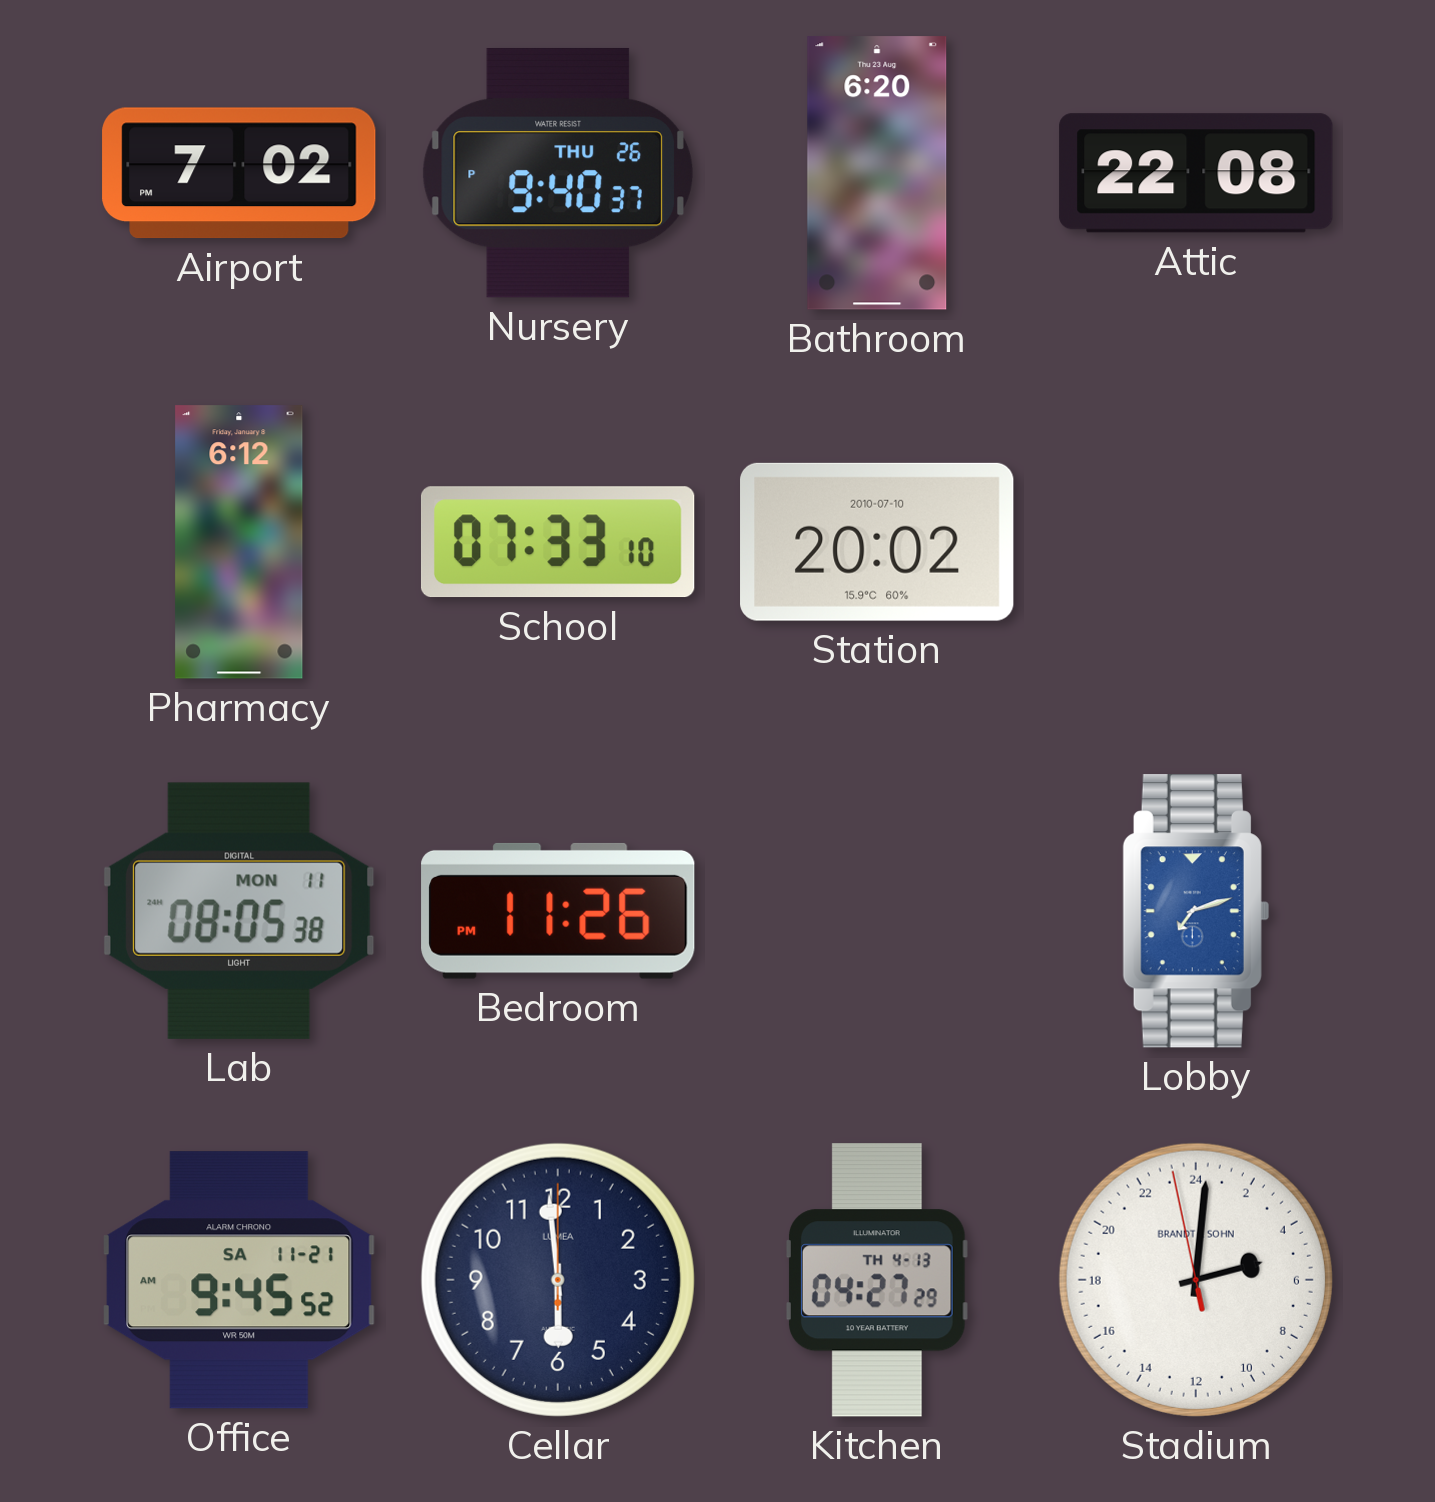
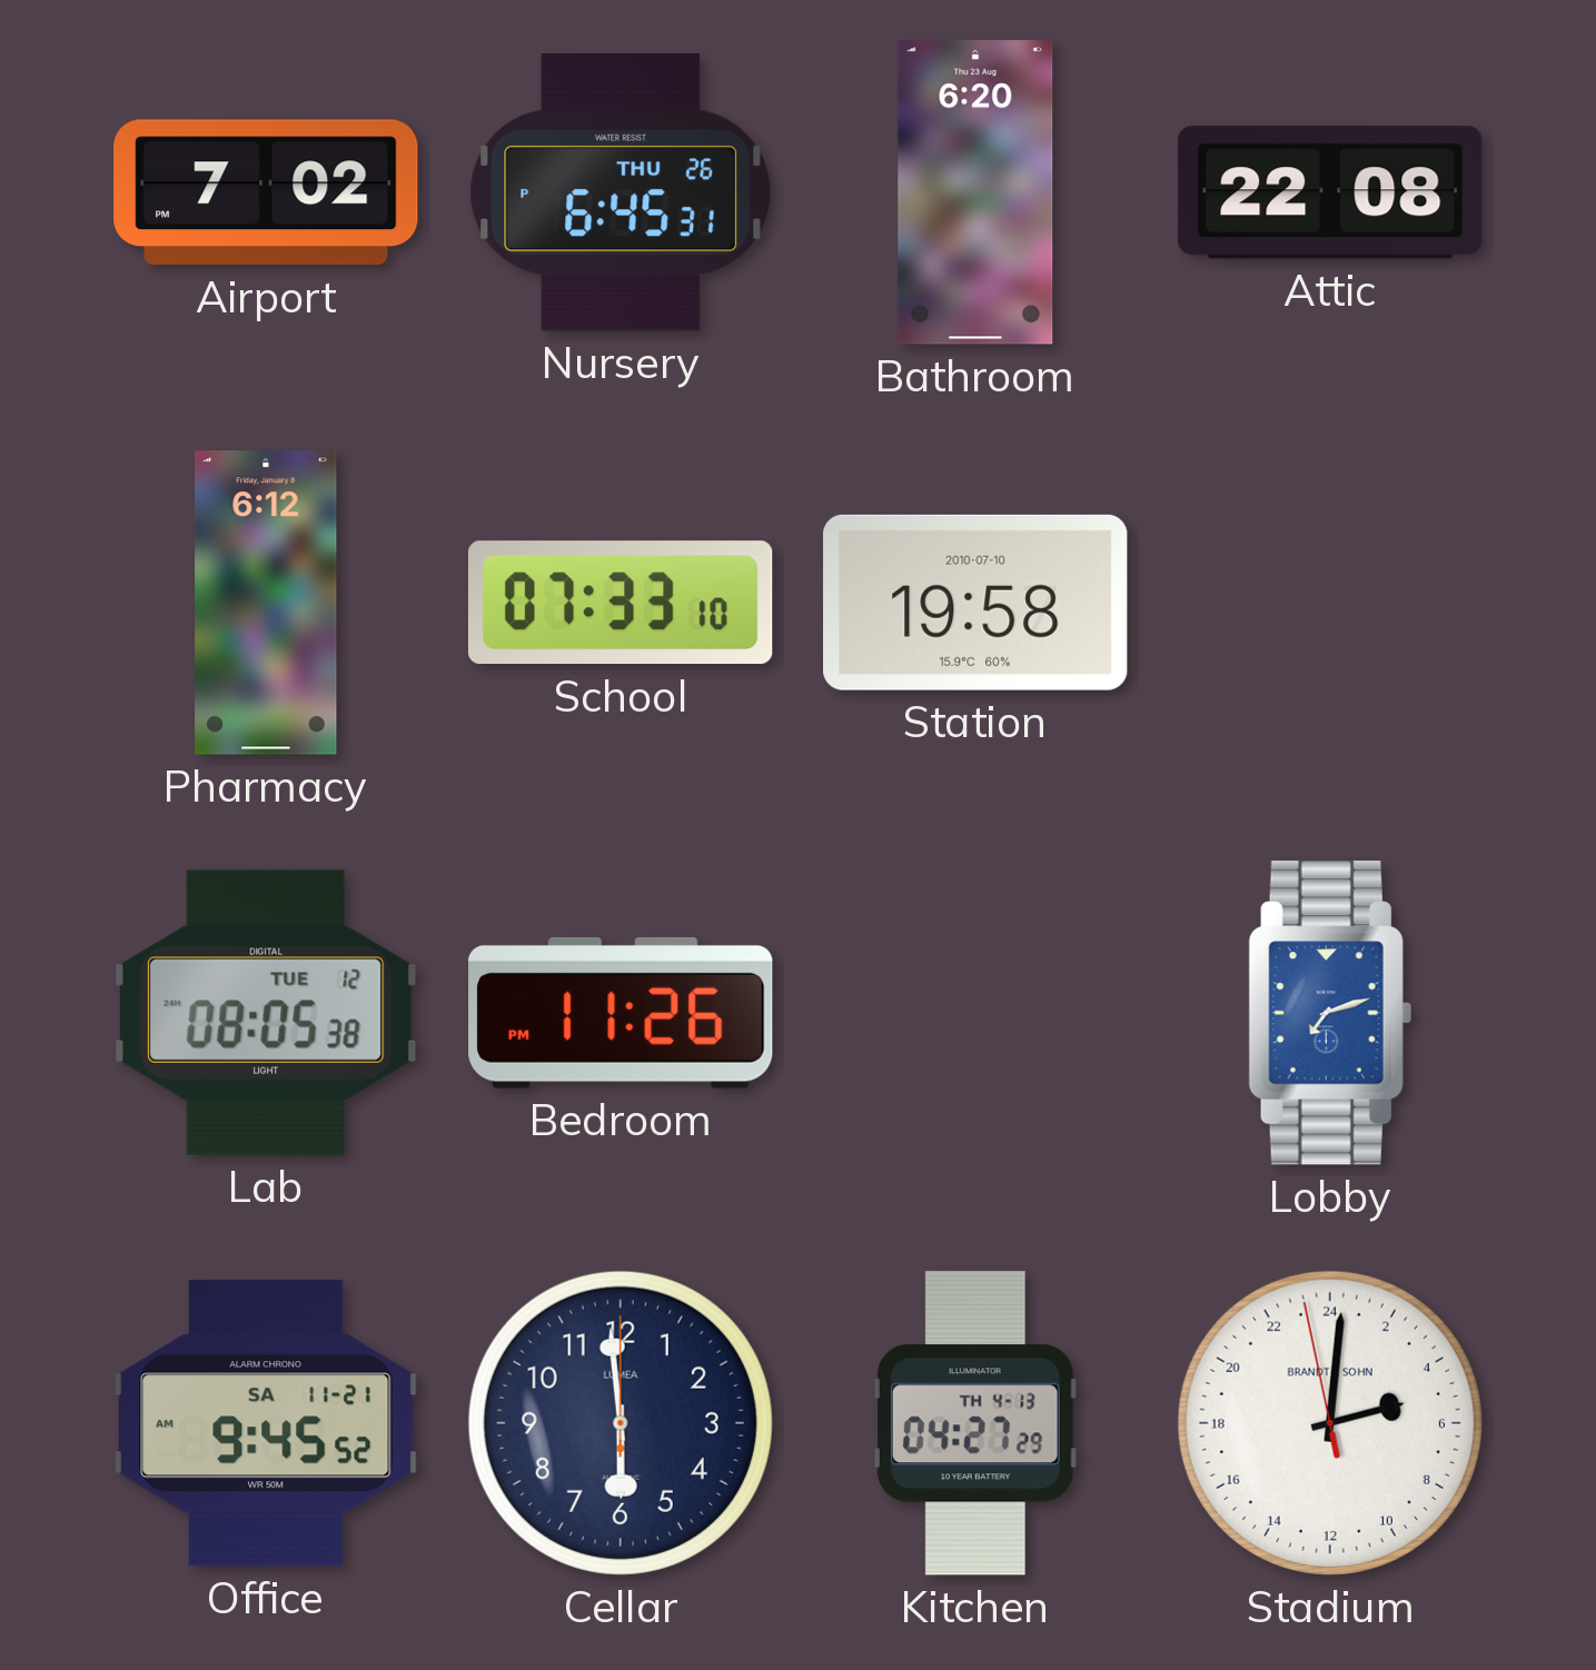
Nursery: 9:40 -> 6:45 (621, 192)
Station: 20:02 -> 19:58 (975, 603)
Lab date: MON 11 -> TUE 12 (266, 1013)
